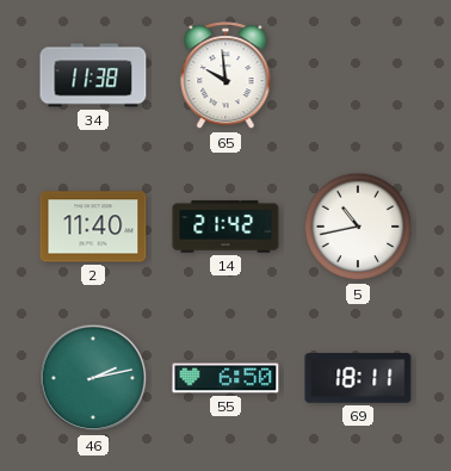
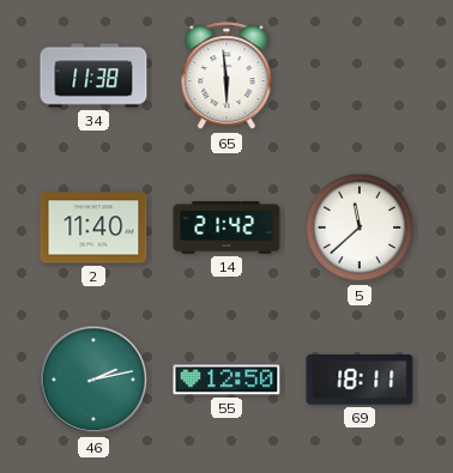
65: 9:59 -> 5:59 (226, 77)
5: 10:43 -> 11:38 (360, 228)
55: 6:50 -> 12:50 (226, 380)
